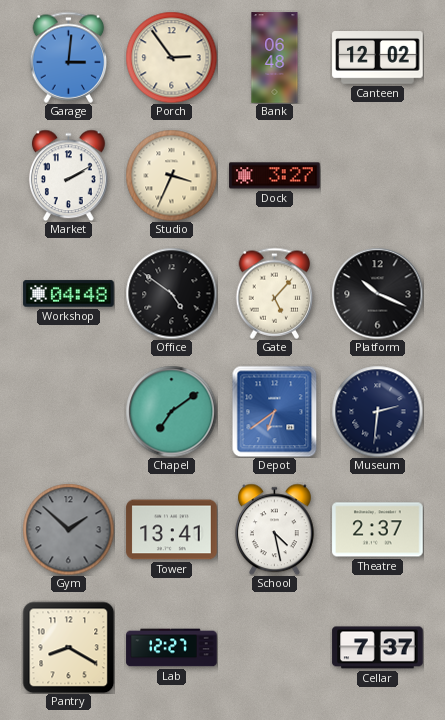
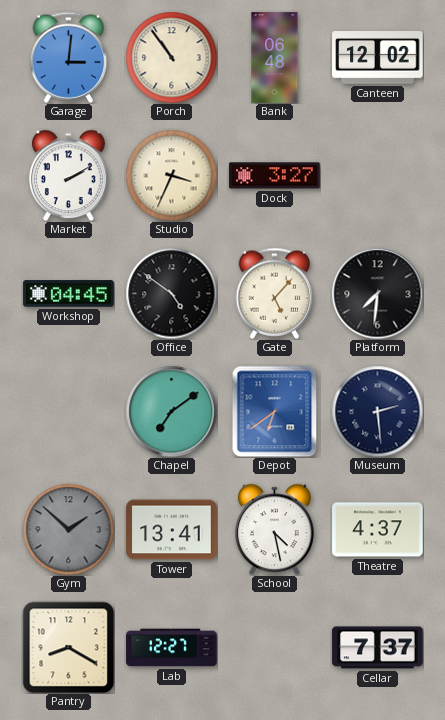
Porch: 2:54 -> 10:54 (171, 57)
Workshop: 04:48 -> 04:45 (69, 294)
Platform: 10:19 -> 7:31 (377, 293)
Museum: 2:31 -> 2:29 (377, 411)
Theatre: 2:37 -> 4:37 (378, 530)
